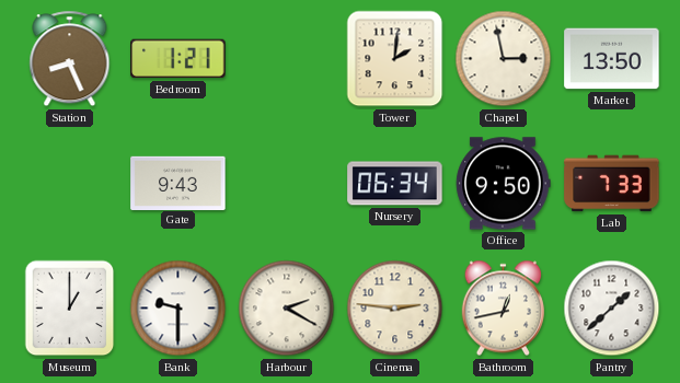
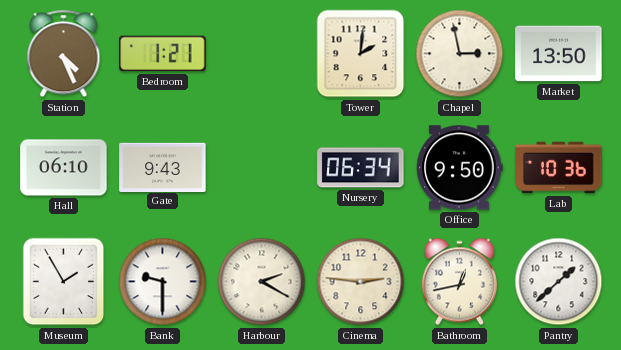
Station: 8:26 -> 4:26 (64, 54)
Hall: none -> 06:10 (64, 168)
Lab: 7:33 -> 10:36 (559, 168)
Museum: 1:00 -> 1:55 (64, 282)
